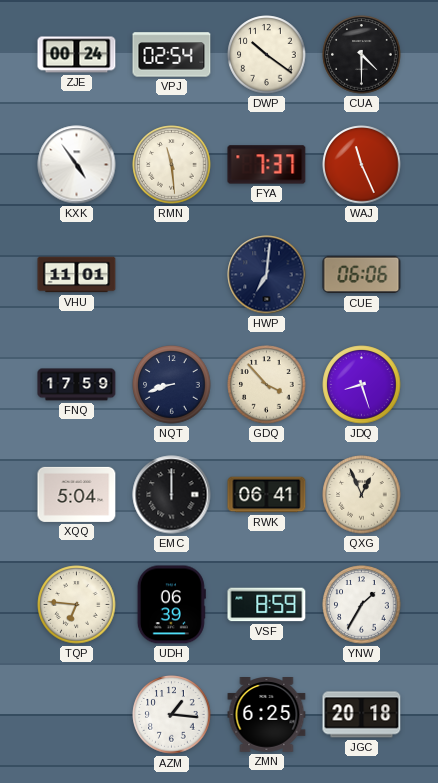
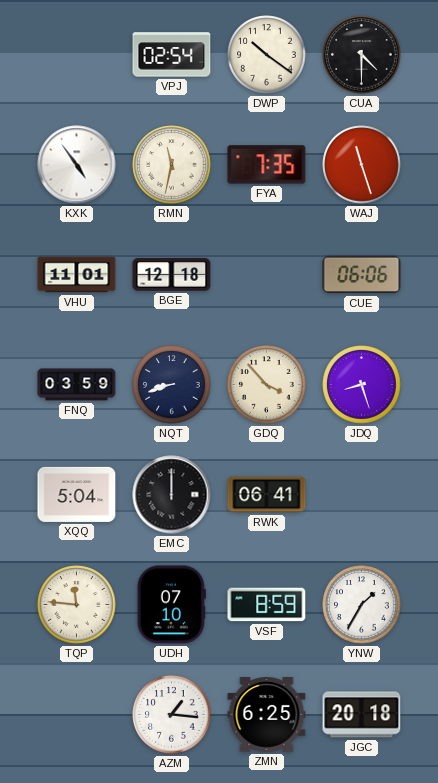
ZJE: 00:24 -> none (77, 55)
RMN: 11:29 -> 11:32 (172, 165)
FYA: 7:37 -> 7:35 (267, 165)
WAJ: 11:26 -> 11:27 (362, 165)
BGE: none -> 12:18 (172, 275)
HWP: 7:01 -> none (267, 275)
FNQ: 17:59 -> 03:59 (77, 385)
QXG: 12:56 -> none (362, 495)
TQP: 6:46 -> 11:46 (77, 605)
UDH: 06:39 -> 07:10 (171, 605)
